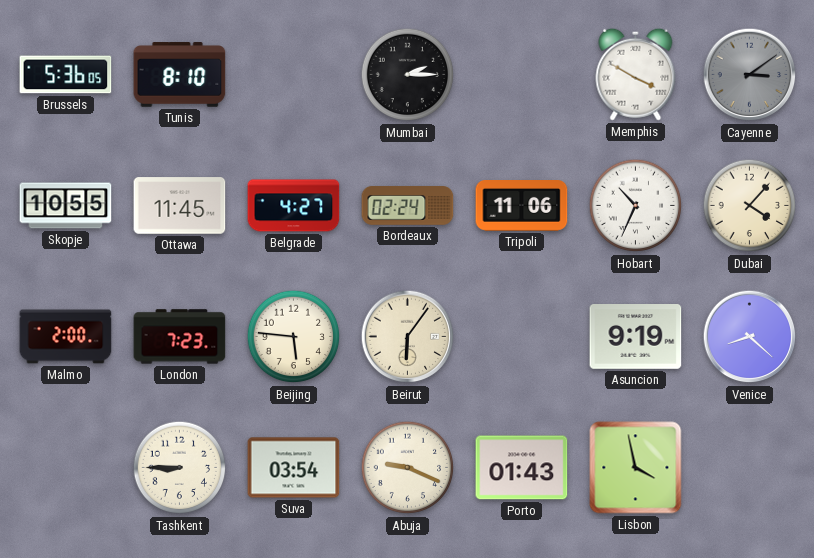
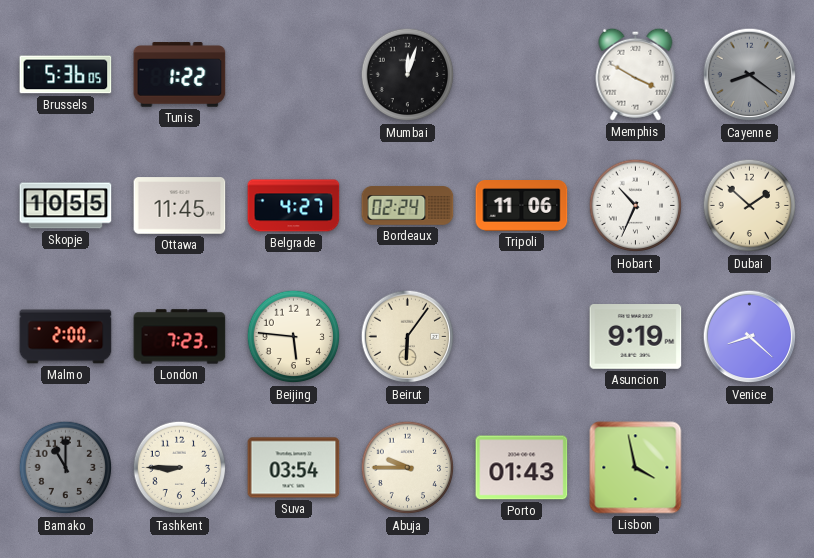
Tunis: 8:10 -> 1:22 (180, 75)
Mumbai: 2:15 -> 12:03 (408, 75)
Cayenne: 3:09 -> 8:21 (750, 75)
Dubai: 4:07 -> 1:52 (750, 206)
Bamako: none -> 11:00 (66, 468)
Abuja: 9:19 -> 9:45 (408, 468)
